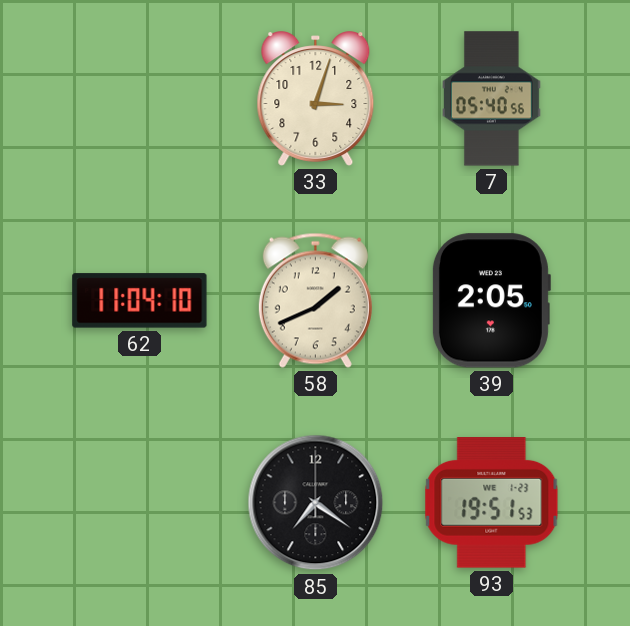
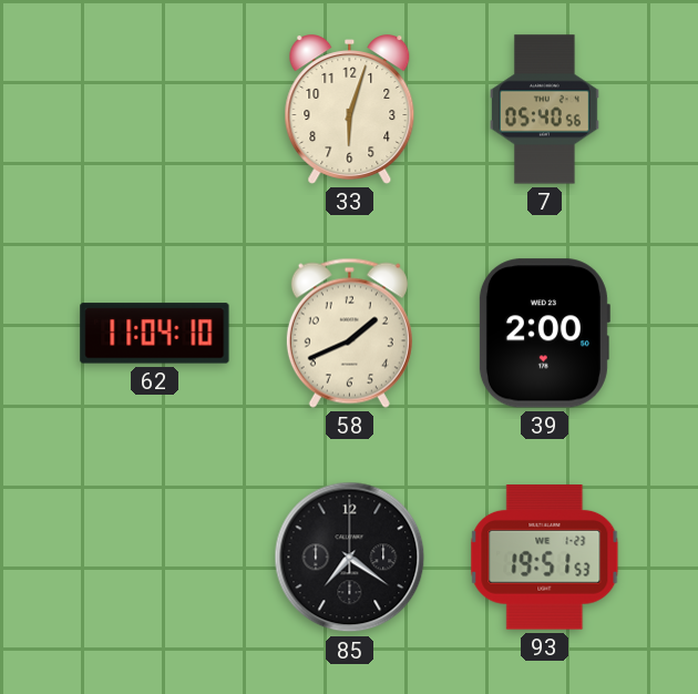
33: 3:03 -> 6:03 (350, 110)
39: 2:05 -> 2:00 (544, 334)
